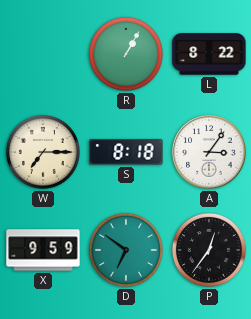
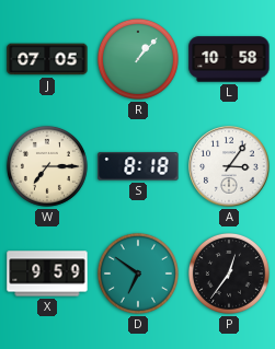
J: none -> 07:05 (47, 59)
R: 1:05 -> 1:07 (138, 59)
L: 8:22 -> 10:58 (229, 59)
